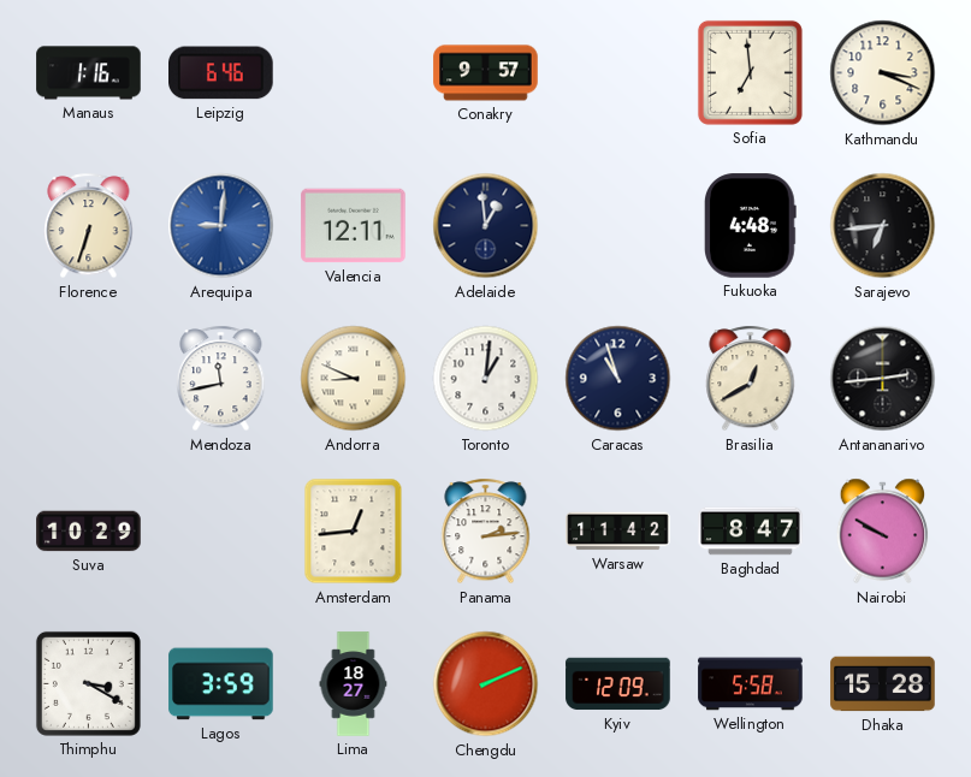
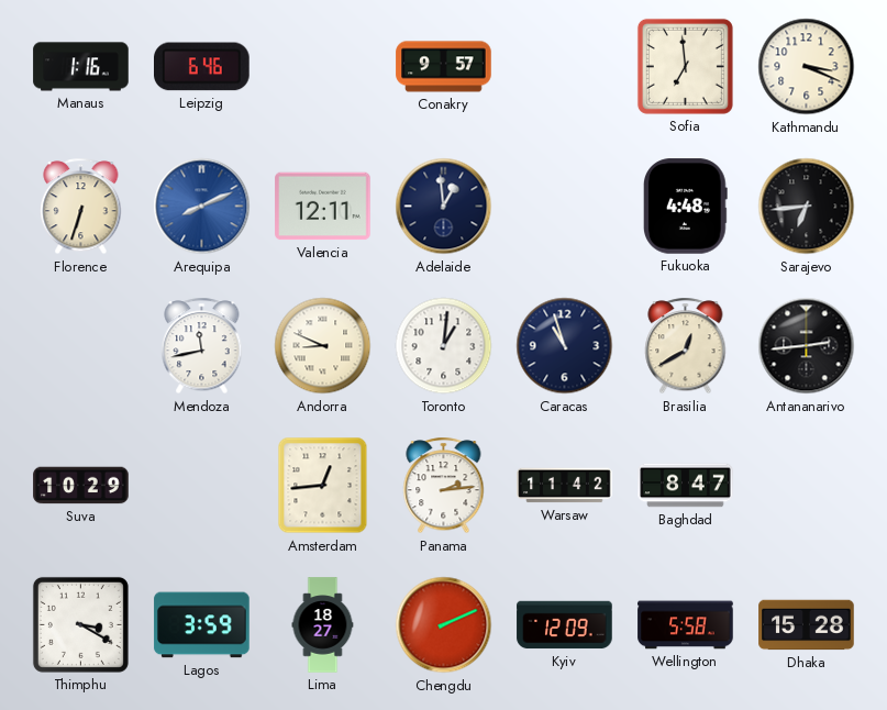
Arequipa: 9:01 -> 8:11 (202, 207)
Nairobi: 9:50 -> none (883, 532)
